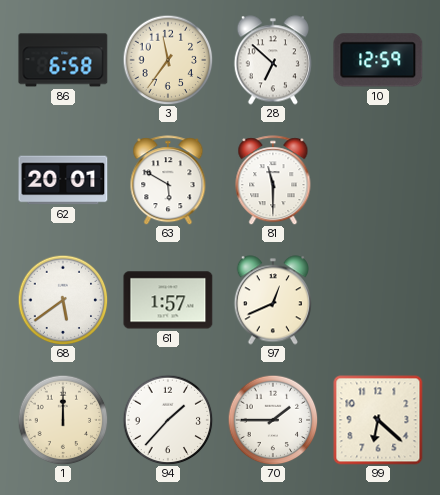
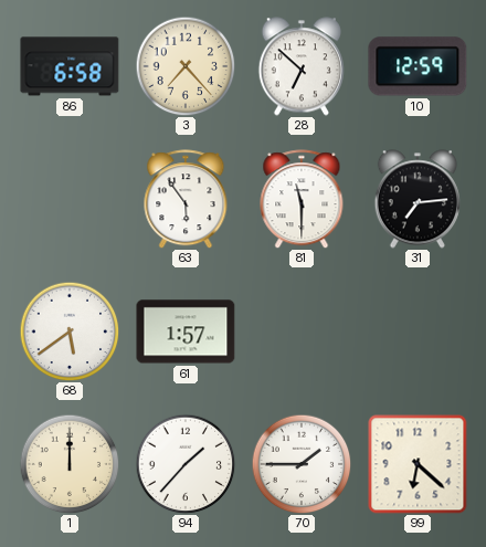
3: 11:36 -> 7:23 (186, 66)
62: 20:01 -> none (63, 180)
63: 5:50 -> 5:54 (186, 199)
31: none -> 7:14 (418, 199)
97: 12:41 -> none (273, 300)
